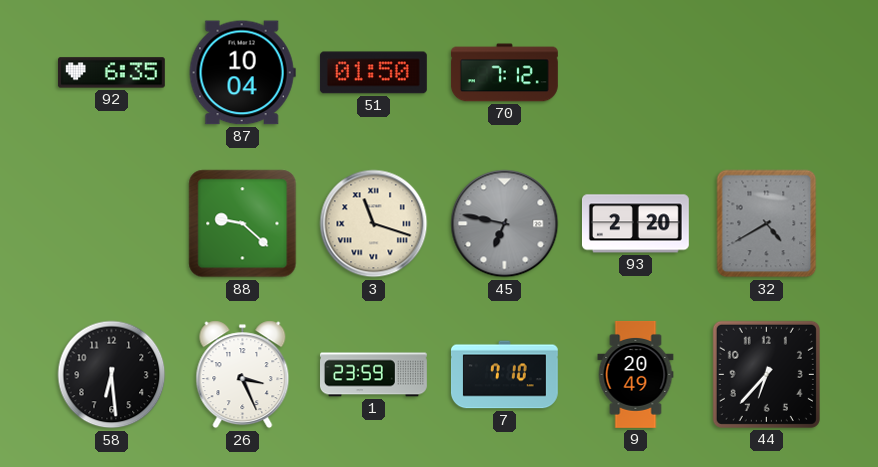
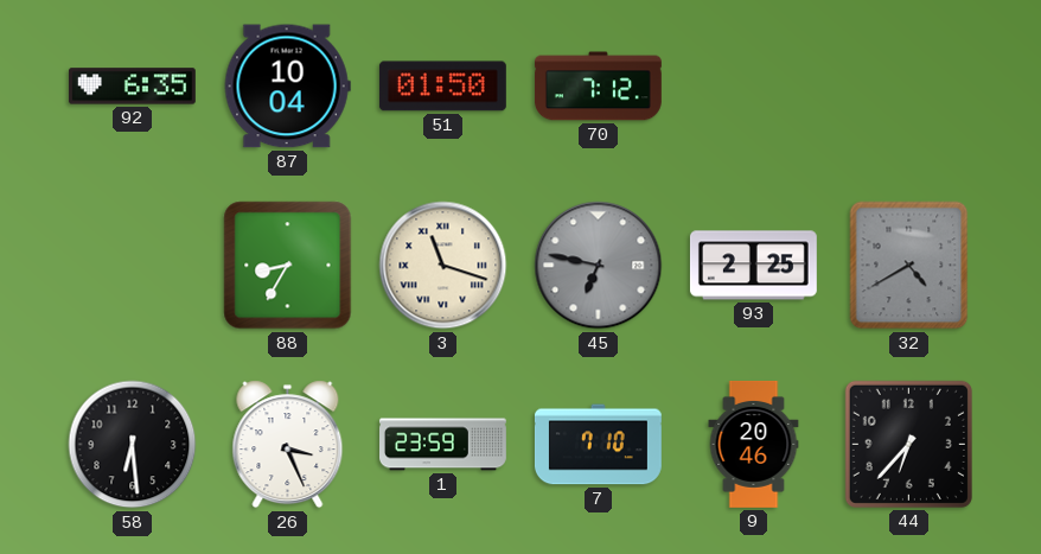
88: 9:22 -> 8:35 (288, 266)
93: 2:20 -> 2:25 (753, 266)
9: 20:49 -> 20:46 (754, 444)
